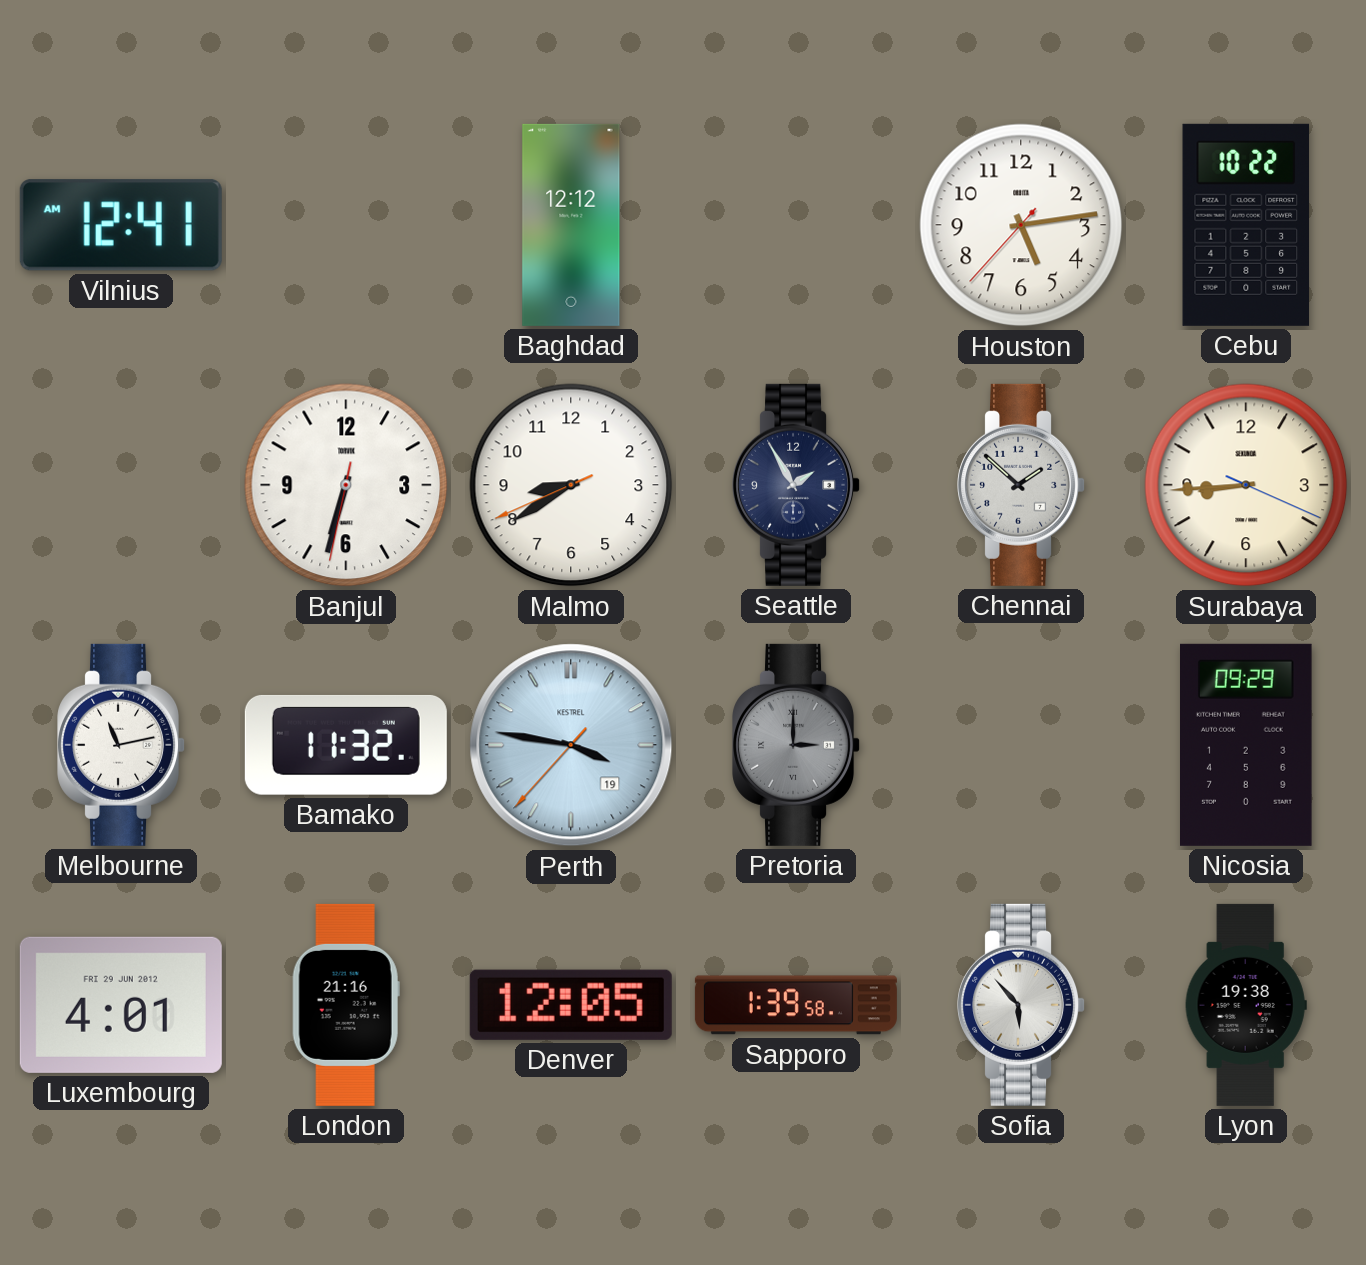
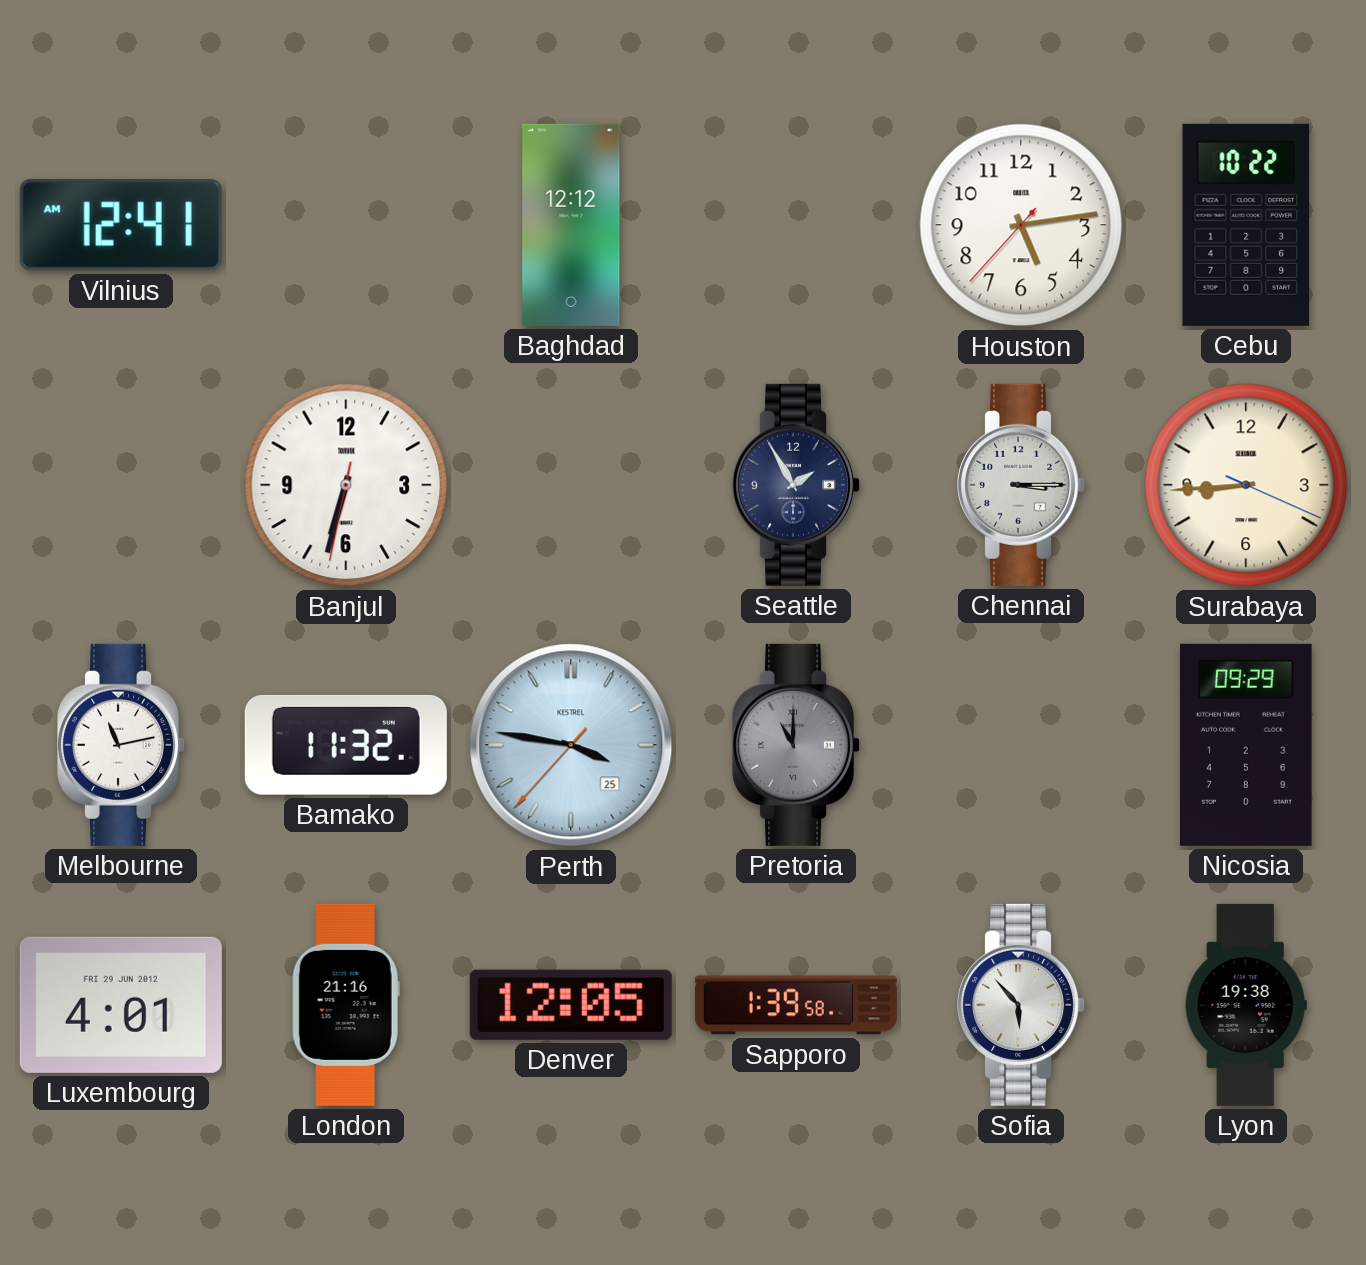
Malmo: 8:39 -> none (571, 485)
Chennai: 1:52 -> 3:15 (1022, 485)
Perth date: 19 -> 25 (571, 745)
Pretoria: 3:00 -> 11:00 (797, 745)
